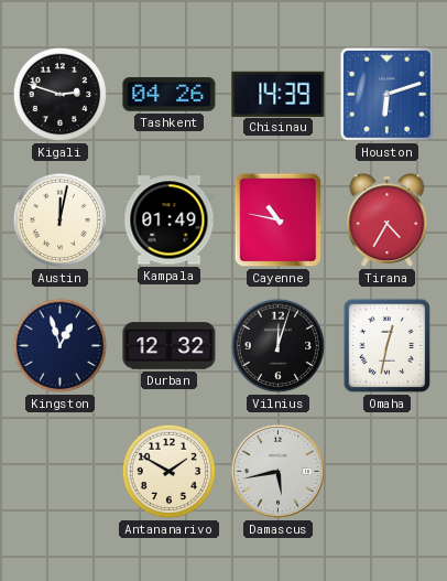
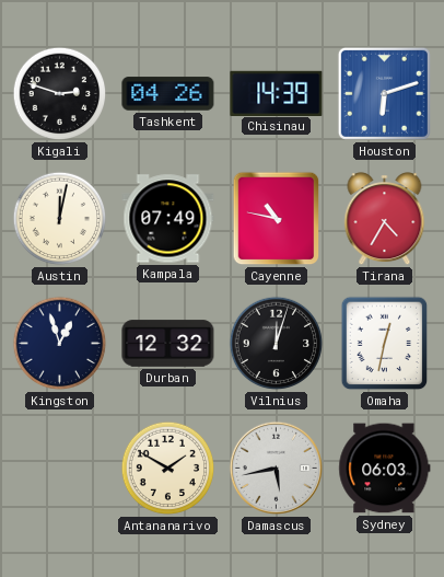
Kampala: 01:49 -> 07:49 (168, 219)
Sydney: none -> 06:03 (385, 469)
